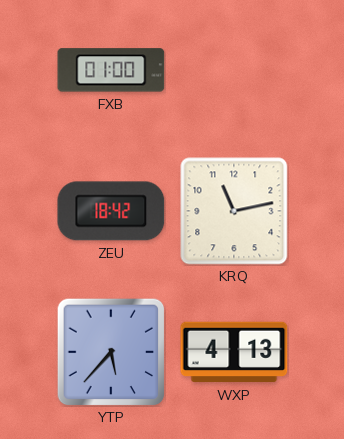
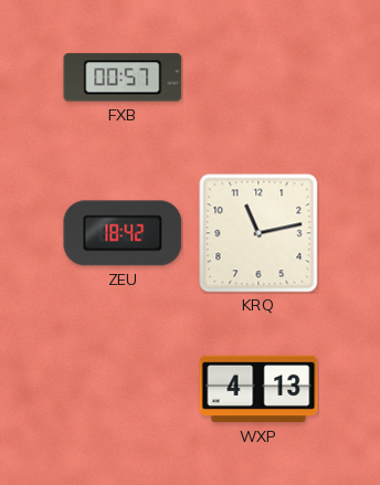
FXB: 01:00 -> 00:57 (123, 77)
YTP: 5:37 -> none (111, 352)
